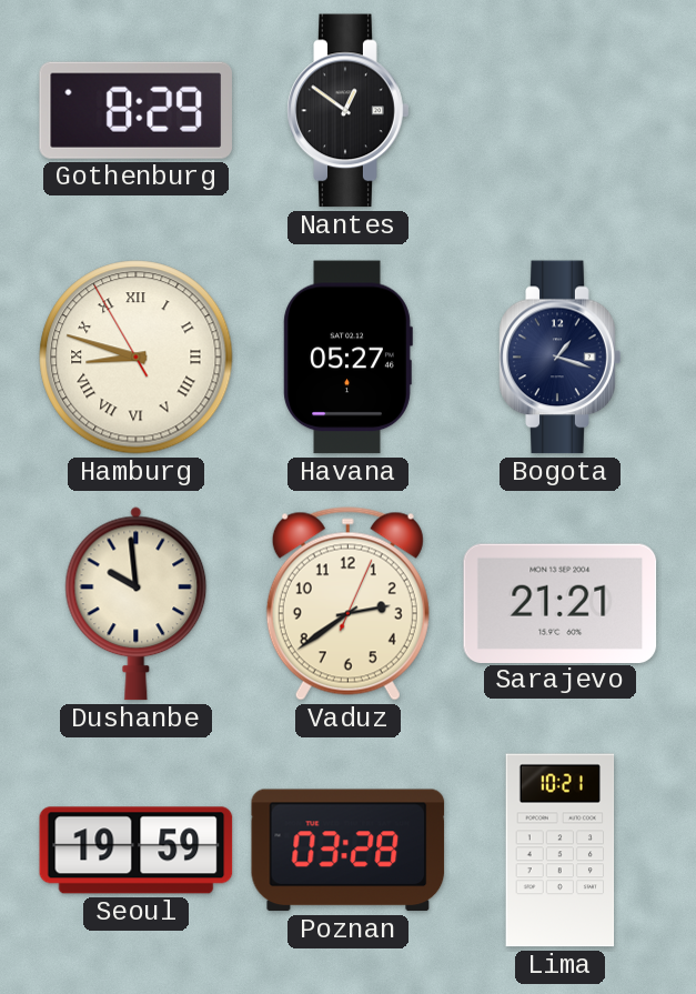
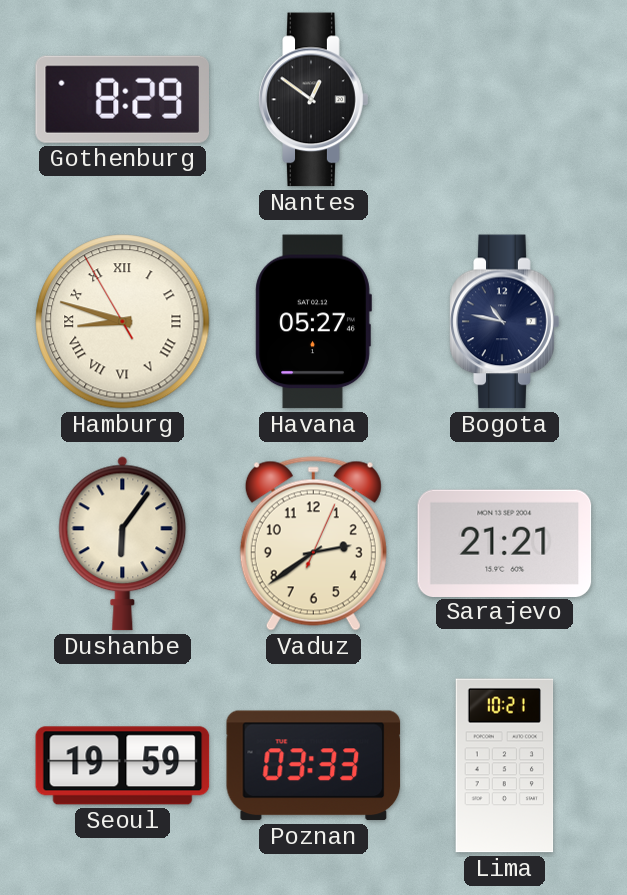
Bogota: 1:18 -> 10:47 (505, 322)
Dushanbe: 9:59 -> 6:06 (123, 544)
Poznan: 03:28 -> 03:33 (314, 766)
